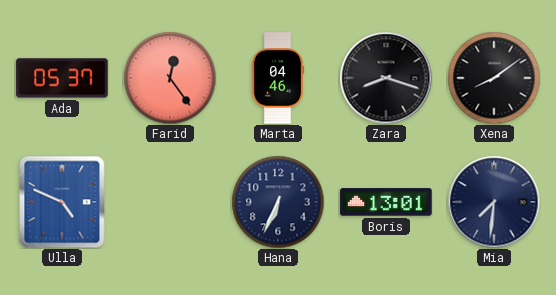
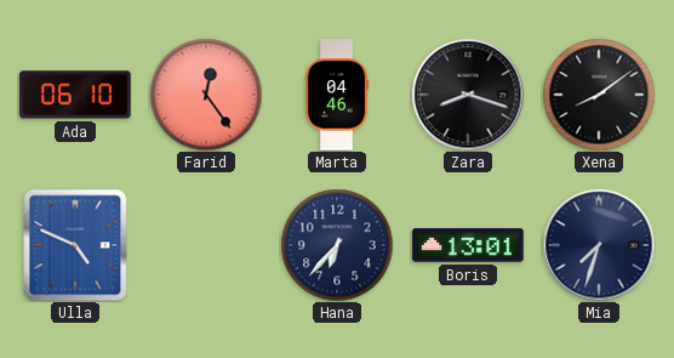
Ada: 05:37 -> 06:10 (75, 95)
Hana: 6:34 -> 6:37 (337, 245)
Mia: 7:31 -> 7:33 (599, 245)
